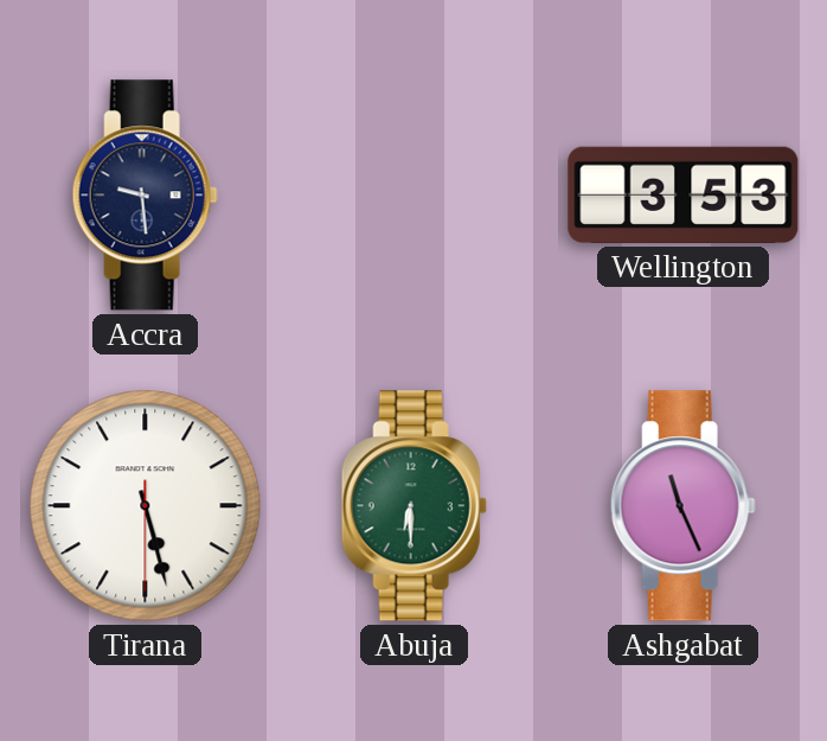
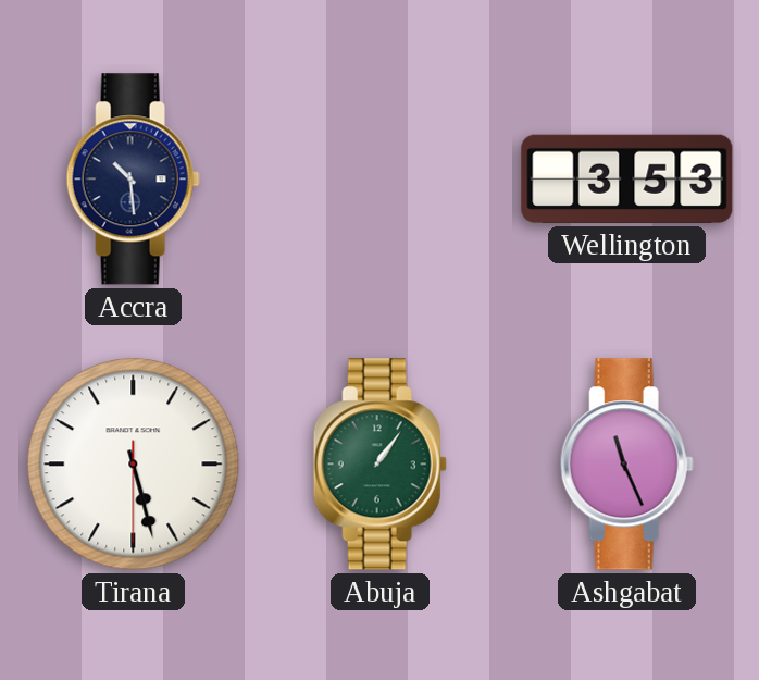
Accra: 9:29 -> 10:29 (133, 180)
Abuja: 6:30 -> 1:06 (379, 465)
